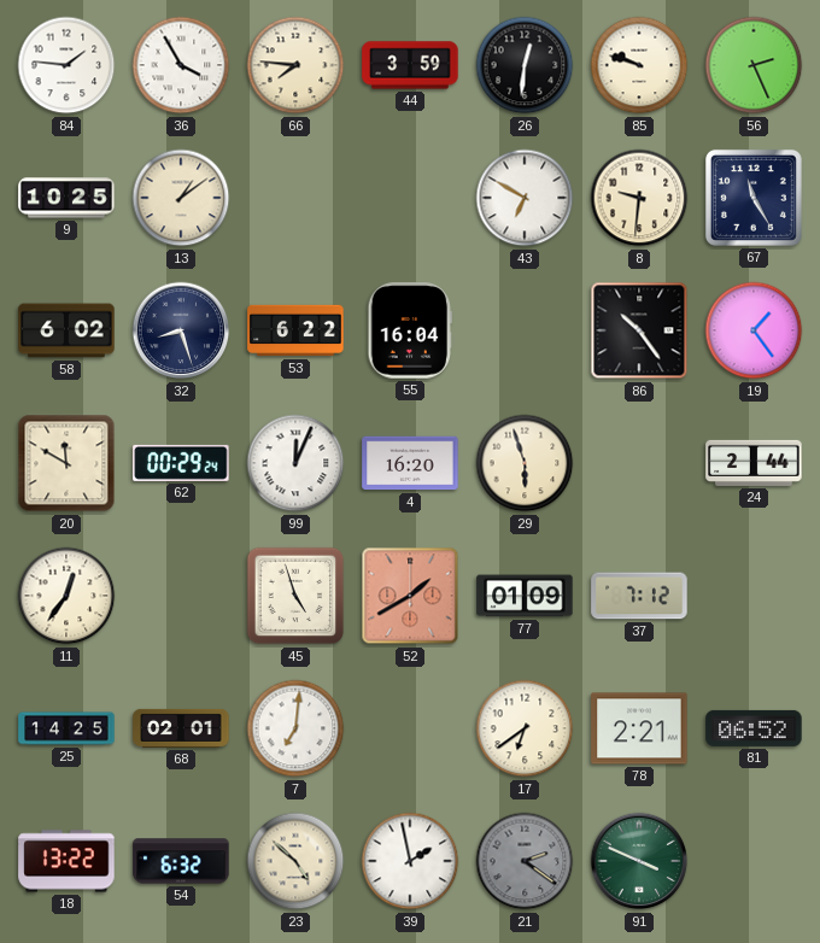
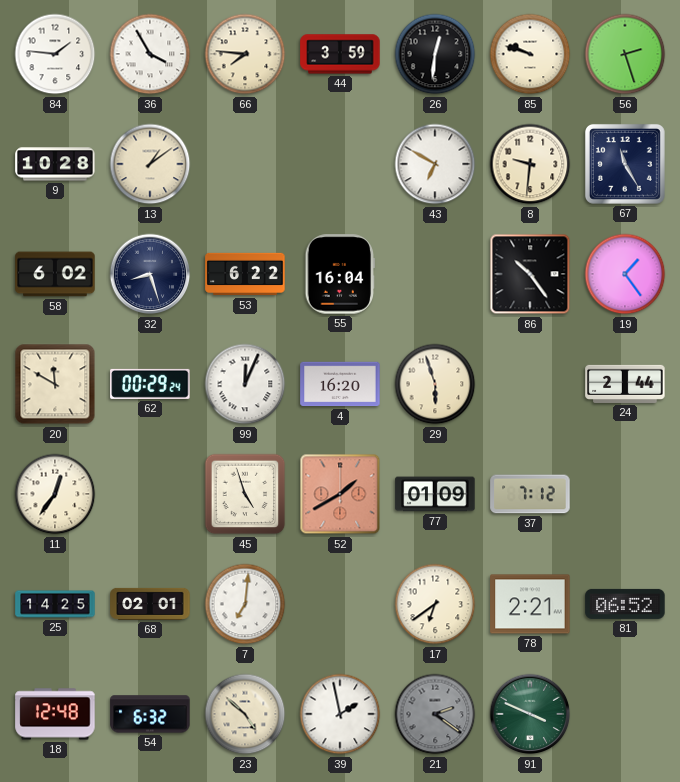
56: 2:26 -> 2:27 (625, 54)
9: 10:25 -> 10:28 (55, 164)
18: 13:22 -> 12:48 (55, 714)
